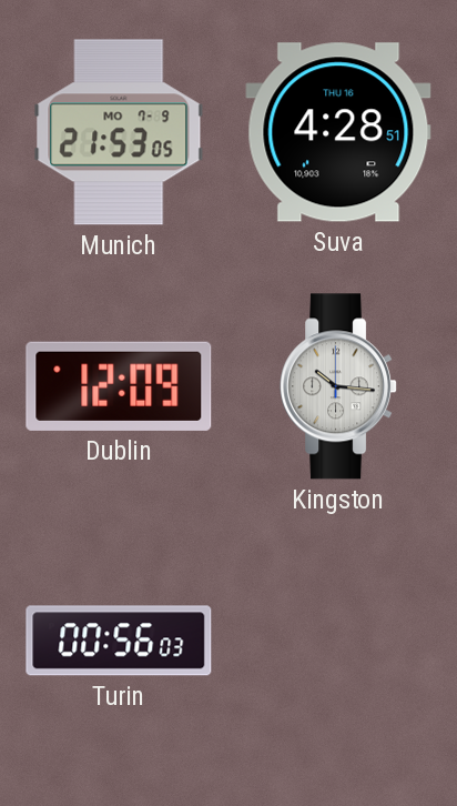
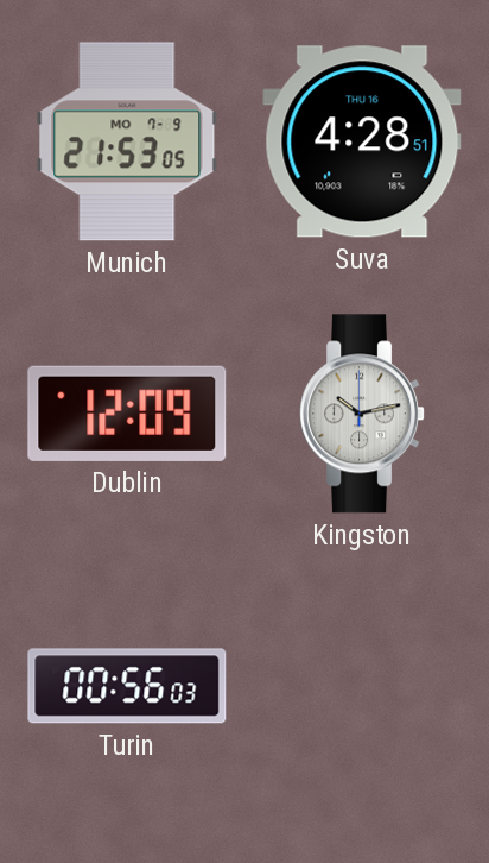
Kingston: 10:16 -> 10:13 (363, 414)
